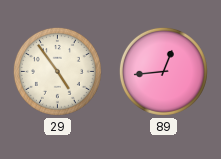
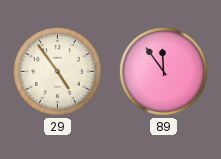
89: 12:44 -> 11:54 (163, 71)
